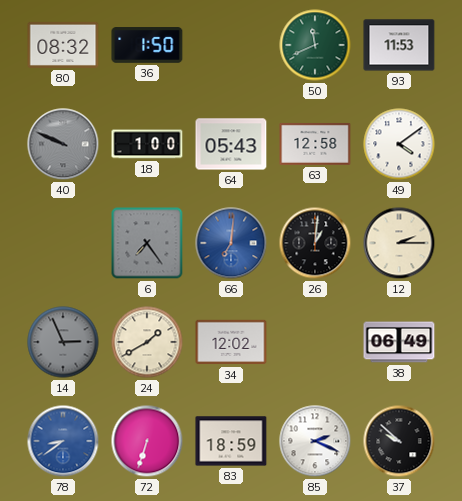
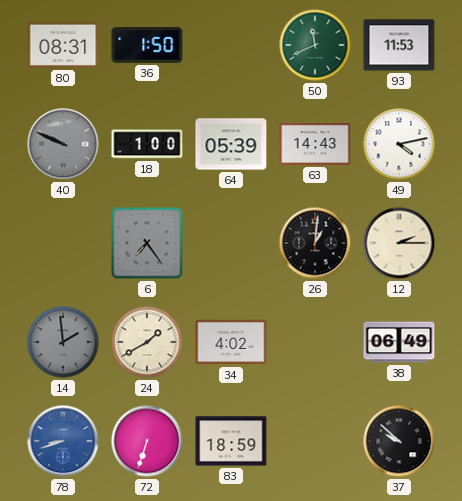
80: 08:32 -> 08:31 (63, 45)
64: 05:43 -> 05:39 (231, 144)
63: 12:58 -> 14:43 (315, 144)
49: 4:09 -> 4:13 (399, 144)
66: 7:01 -> none (231, 243)
14: 2:56 -> 1:59 (63, 342)
34: 12:02 -> 4:02 (231, 342)
78: 8:39 -> 8:42 (63, 441)
85: 2:19 -> none (315, 441)
